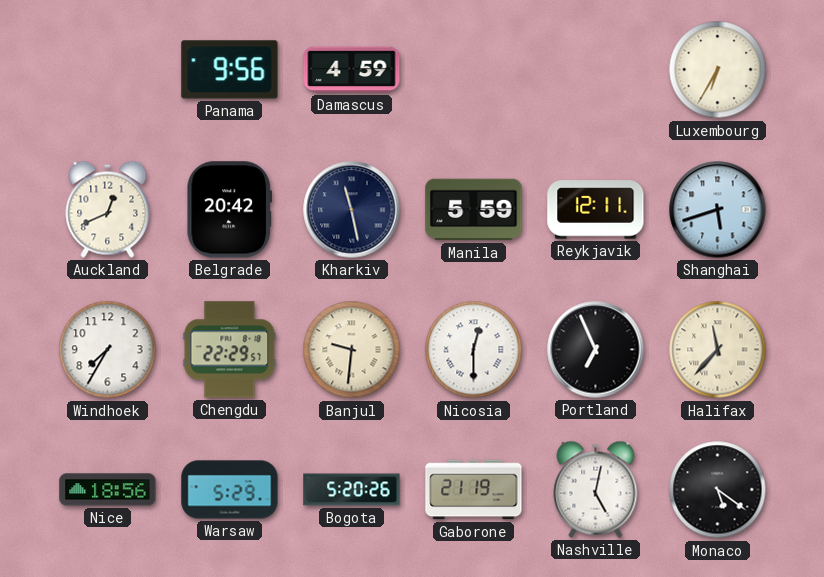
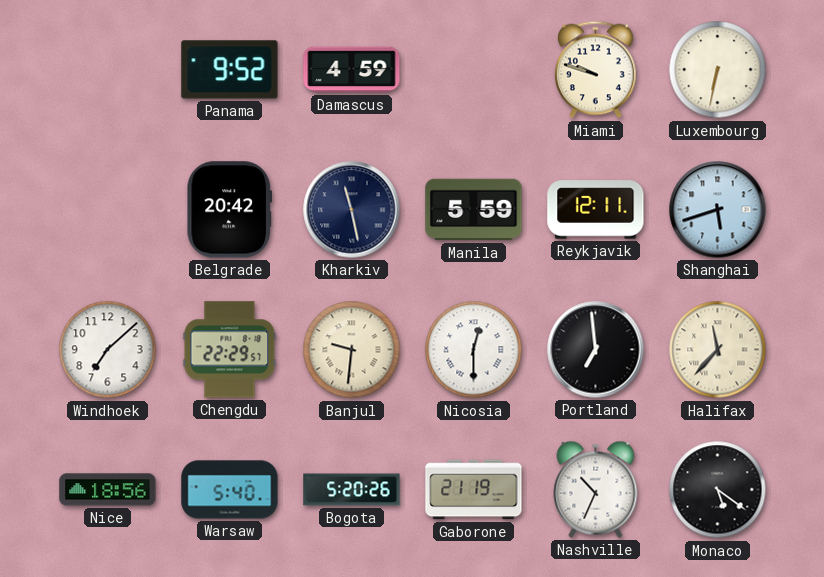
Panama: 9:56 -> 9:52 (230, 70)
Miami: none -> 9:48 (596, 70)
Luxembourg: 6:35 -> 6:32 (718, 70)
Auckland: 12:41 -> none (108, 209)
Windhoek: 7:35 -> 7:08 (108, 350)
Portland: 6:56 -> 6:59 (596, 350)
Warsaw: 5:29 -> 5:40 (230, 490)
Nashville: 5:02 -> 10:34 (596, 489)
